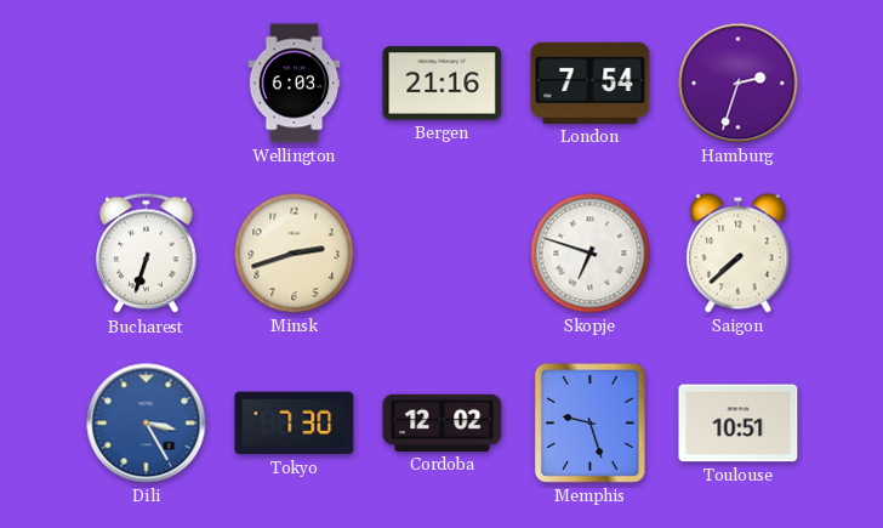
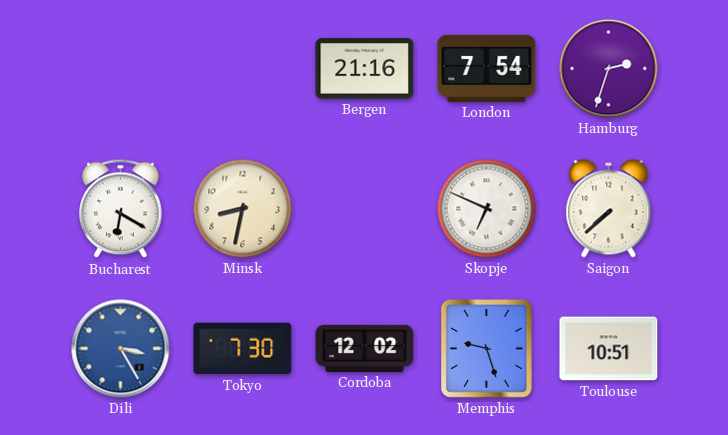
Wellington: 6:03 -> none (295, 84)
Bucharest: 6:33 -> 6:20 (121, 209)
Minsk: 2:42 -> 8:32 (243, 209)
Skopje: 6:48 -> 6:49 (487, 209)
